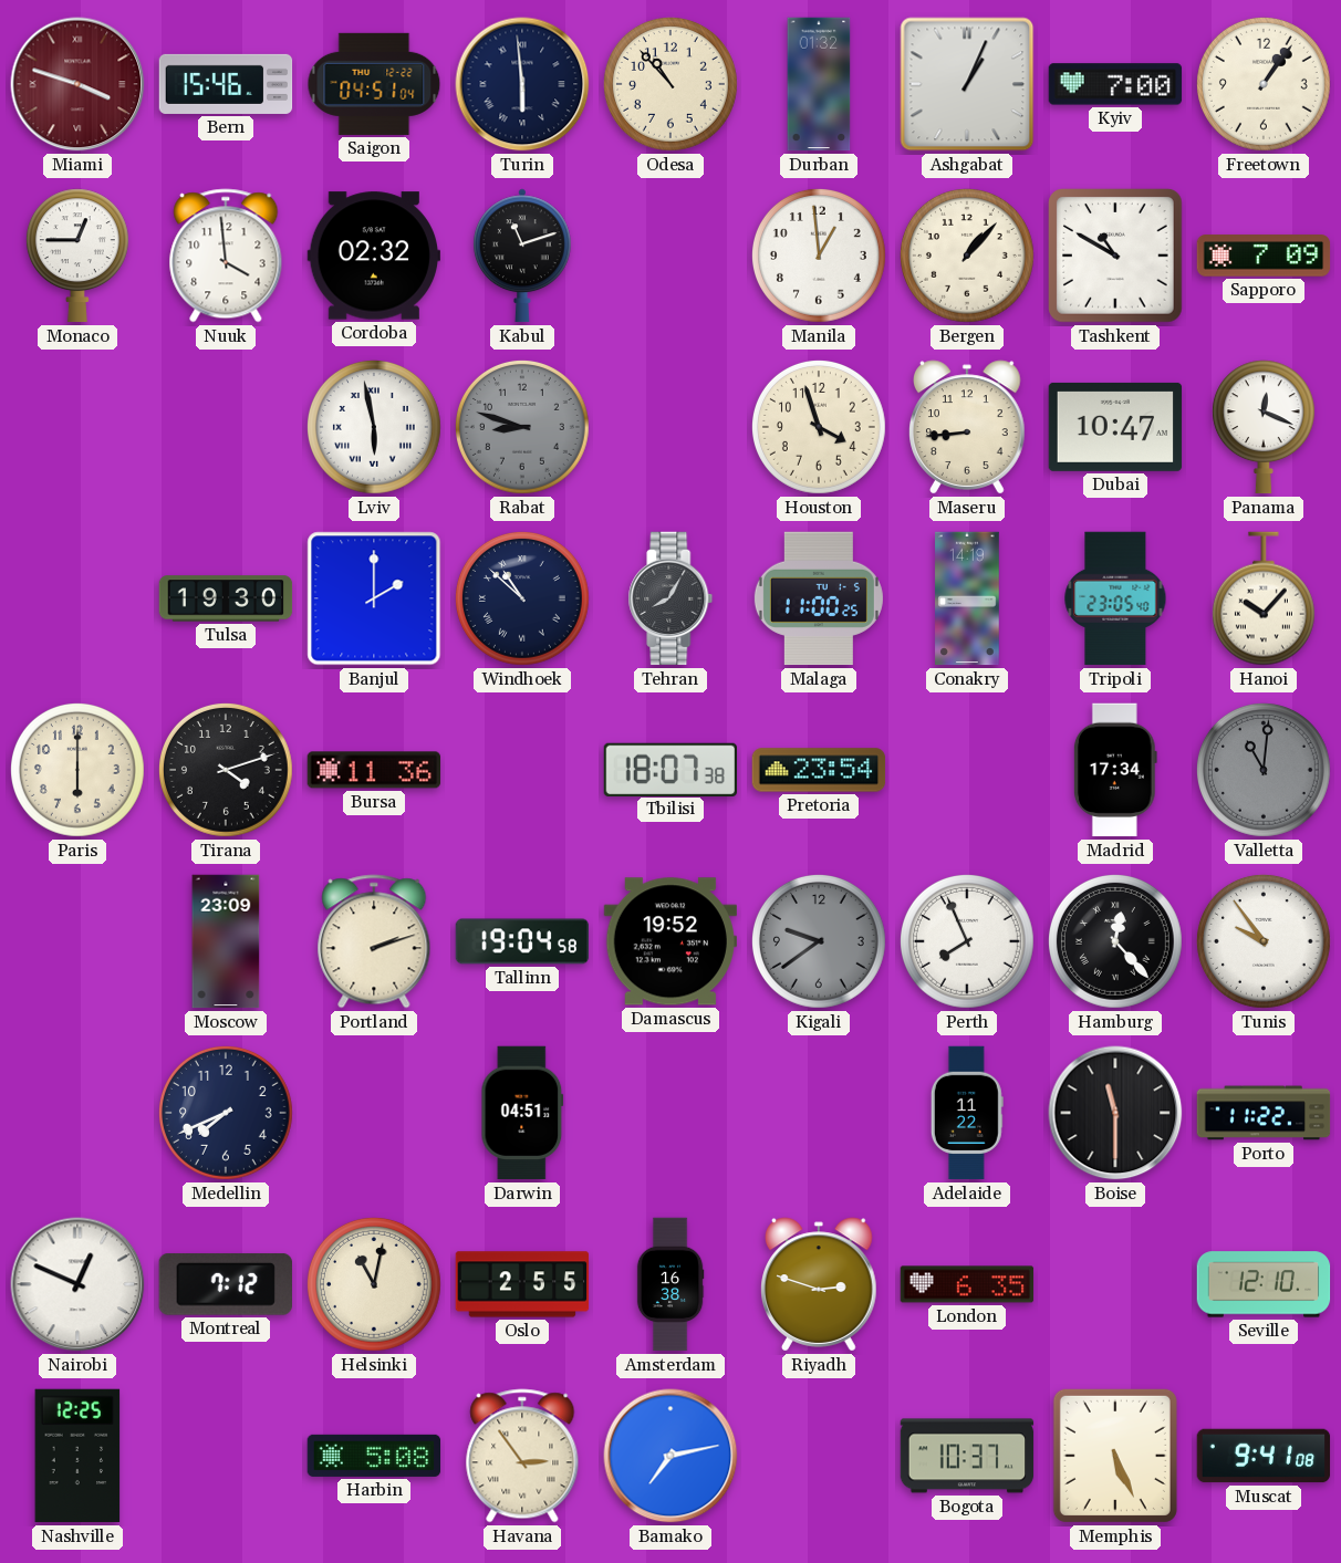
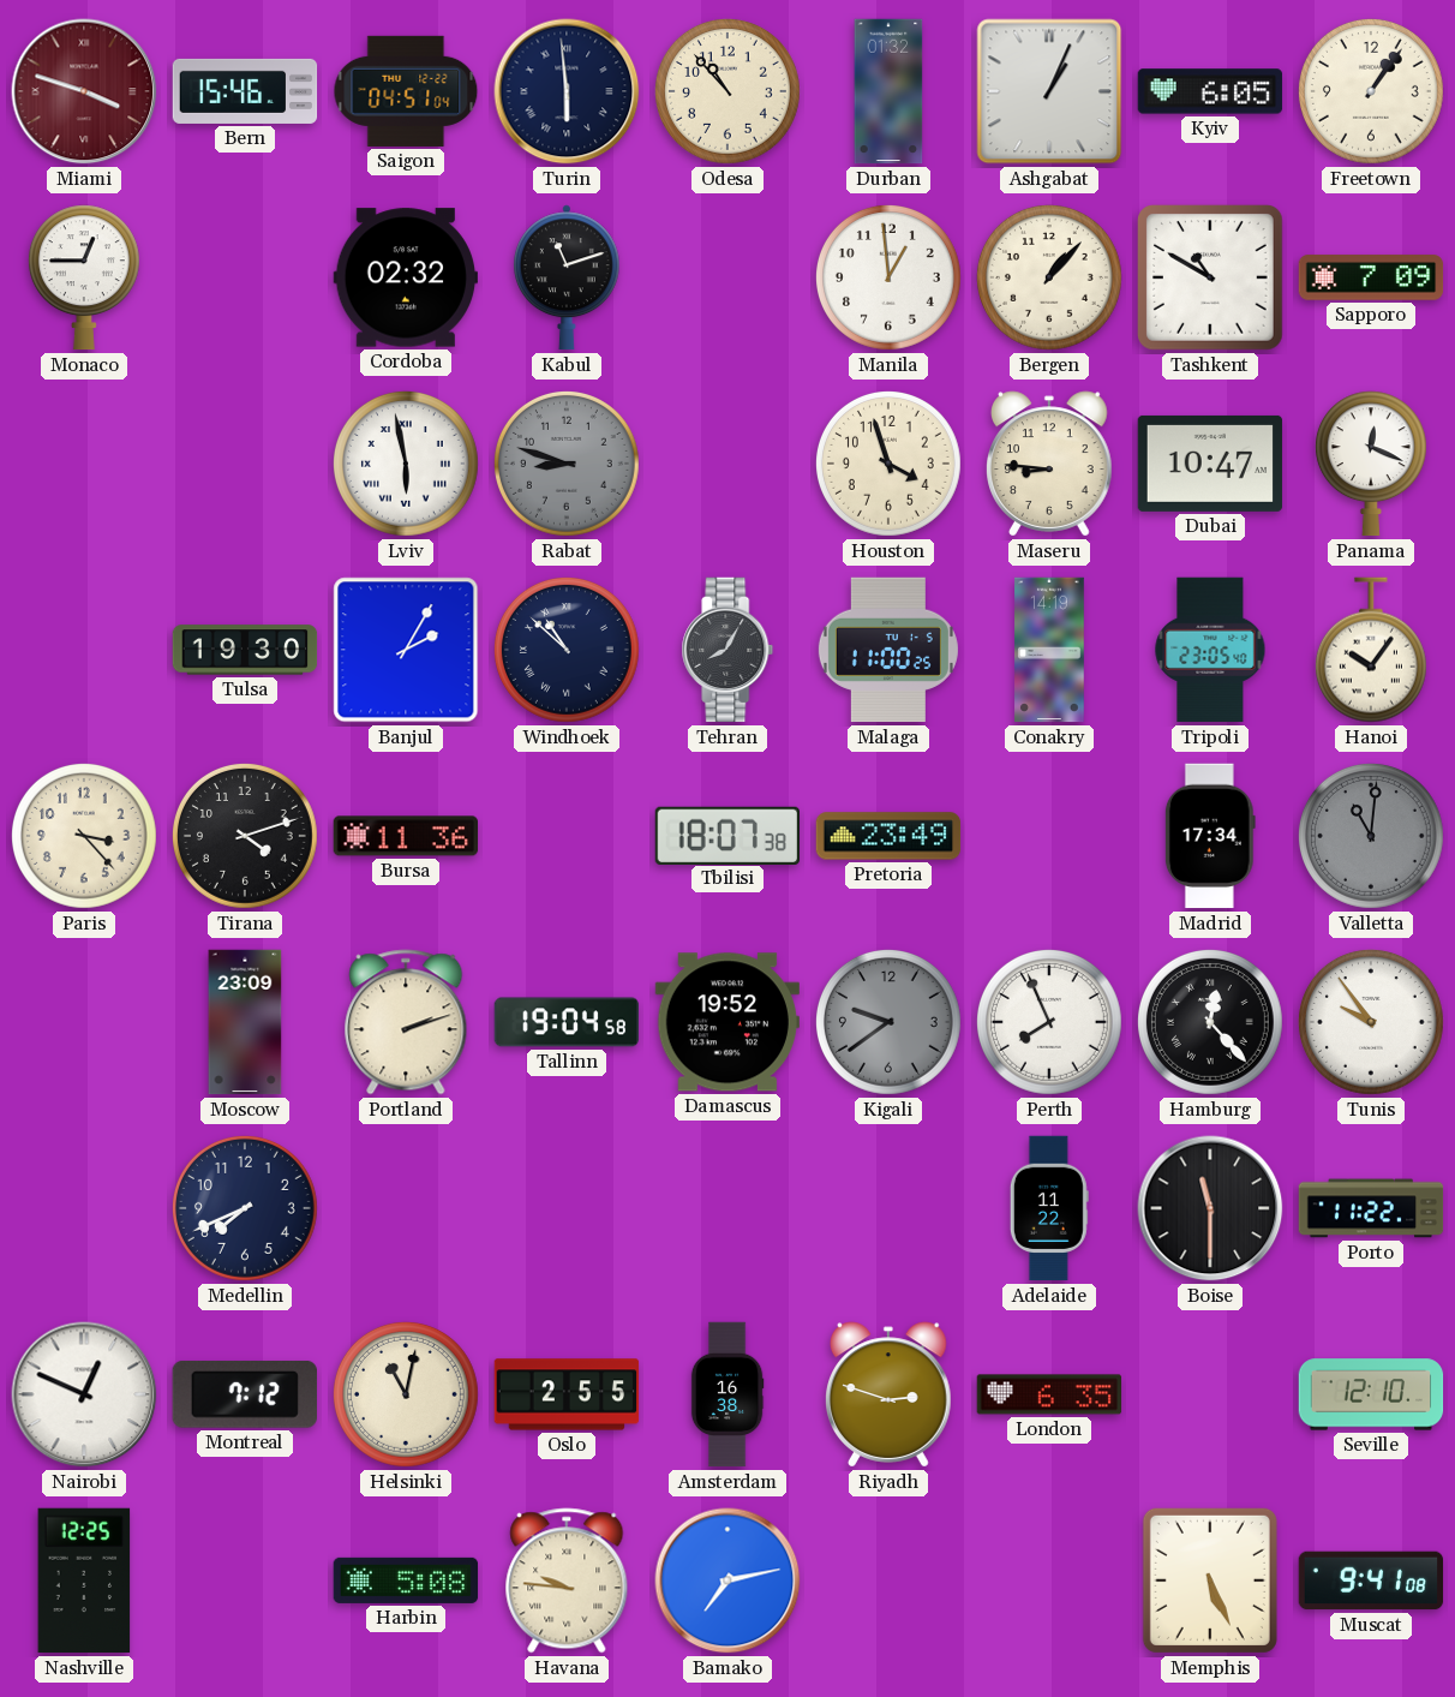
Kyiv: 7:00 -> 6:05 (1210, 91)
Nuuk: 3:59 -> none (226, 256)
Maseru: 8:44 -> 8:46 (1050, 464)
Banjul: 2:00 -> 2:05 (406, 650)
Hanoi: 10:07 -> 10:06 (1371, 650)
Paris: 6:00 -> 3:23 (84, 836)
Pretoria: 23:54 -> 23:49 (888, 836)
Darwin: 04:51 -> none (522, 1113)
Havana: 2:54 -> 9:46 (567, 1581)
Bogota: 10:37 -> none (967, 1456)
